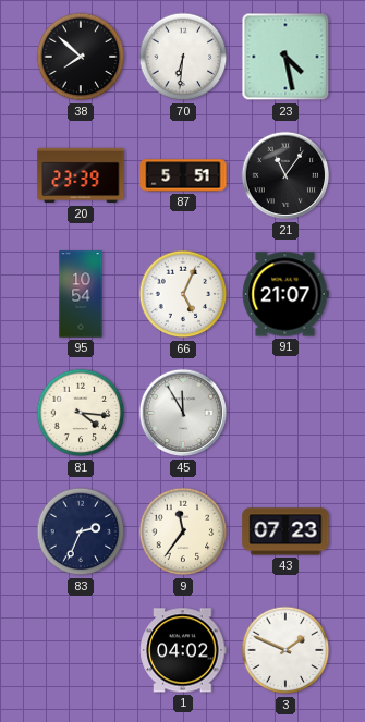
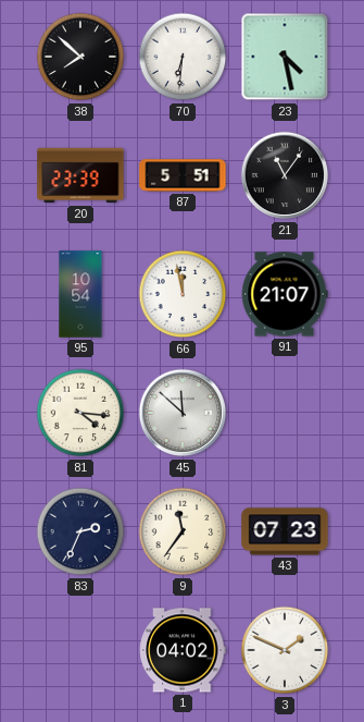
66: 5:04 -> 11:58 (183, 294)
45: 11:55 -> 11:52 (183, 413)
